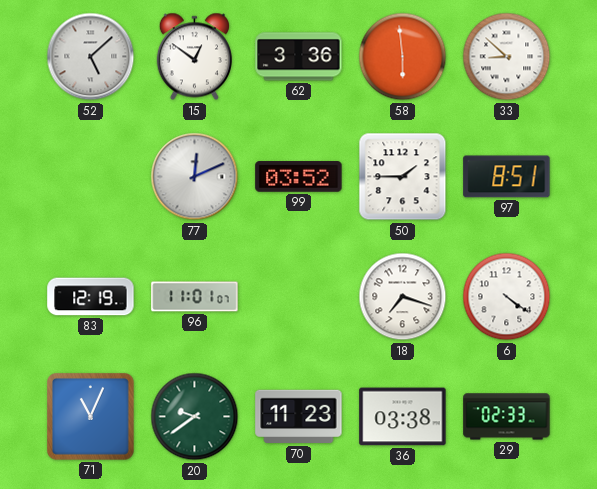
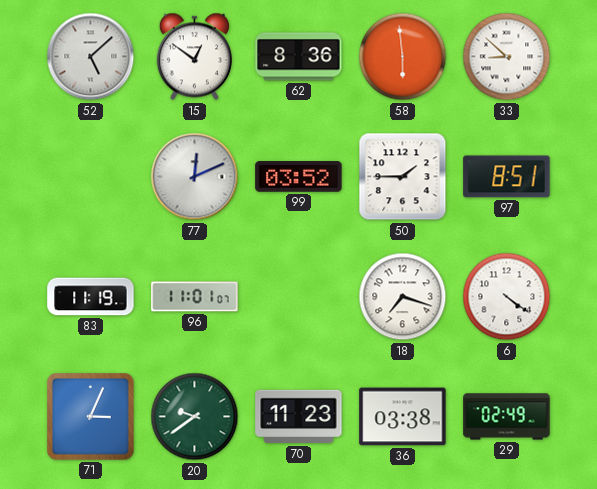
62: 3:36 -> 8:36 (299, 57)
83: 12:19 -> 11:19 (91, 297)
71: 11:04 -> 3:04 (91, 417)
29: 02:33 -> 02:49 (507, 417)
